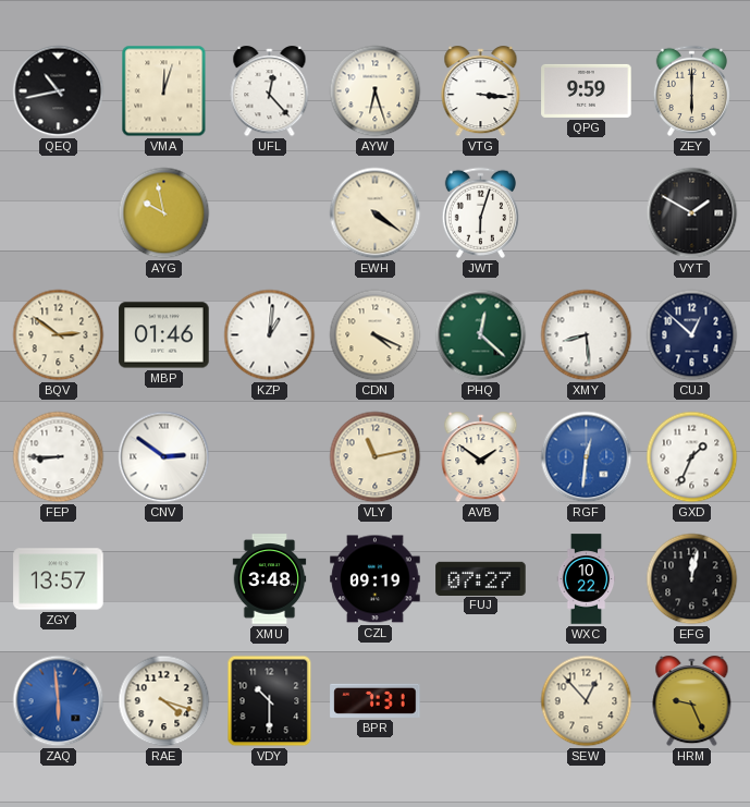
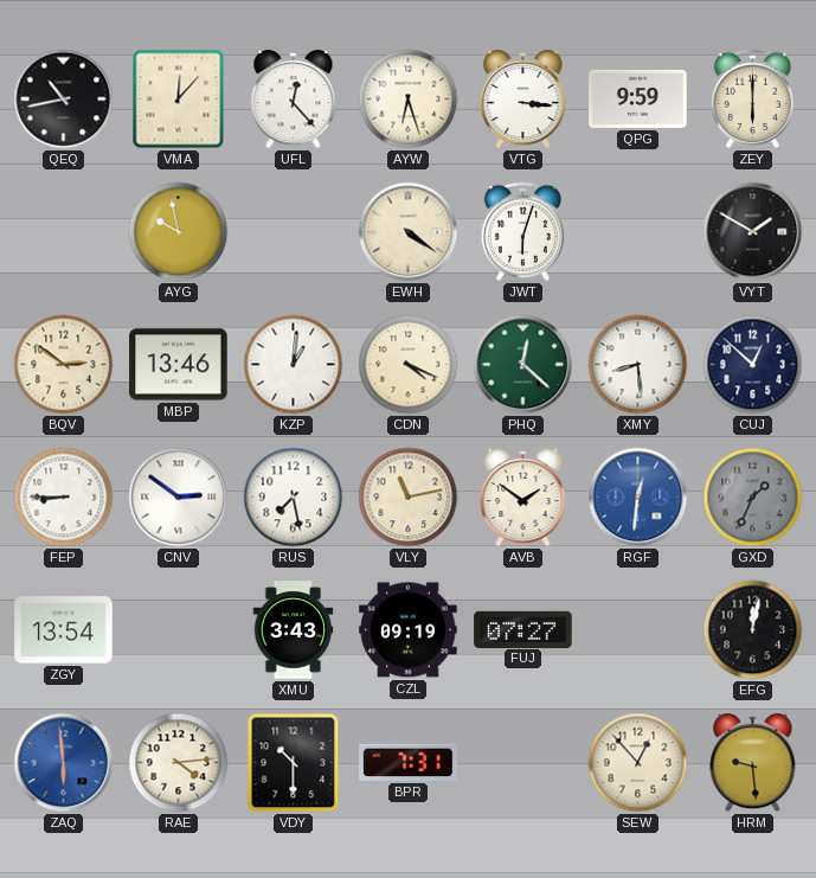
VMA: 12:03 -> 12:07 (179, 100)
MBP: 01:46 -> 13:46 (179, 365)
RUS: none -> 7:28 (294, 498)
GXD dial: white -> grey (753, 498)
ZGY: 13:57 -> 13:54 (64, 630)
XMU: 3:48 -> 3:43 (294, 630)
WXC: 10:22 -> none (587, 579)
RAE: 4:18 -> 4:14 (179, 763)
HRM: 9:26 -> 9:29 (753, 763)
